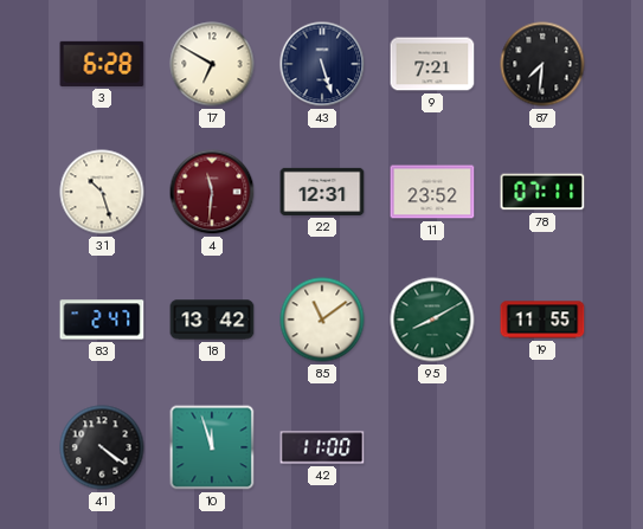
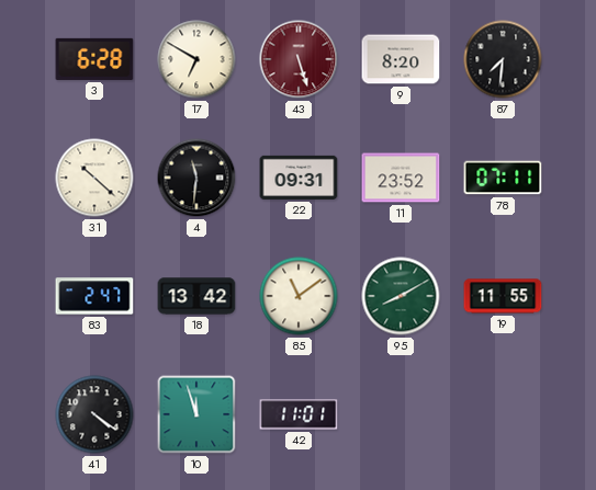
43 dial: navy -> burgundy (299, 59)
9: 7:21 -> 8:20 (401, 59)
31: 10:27 -> 10:22 (94, 178)
4 dial: burgundy -> black (196, 178)
22: 12:31 -> 09:31 (299, 178)
42: 11:00 -> 11:01 (299, 414)
